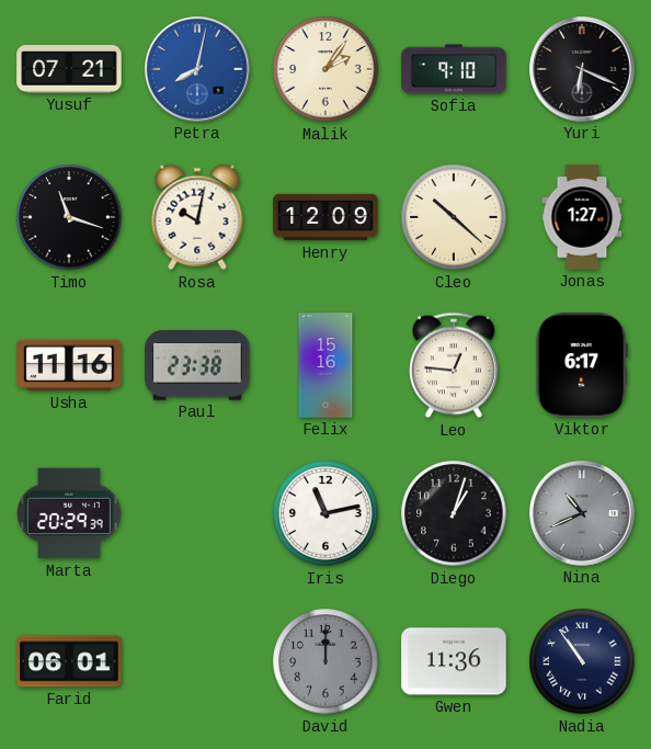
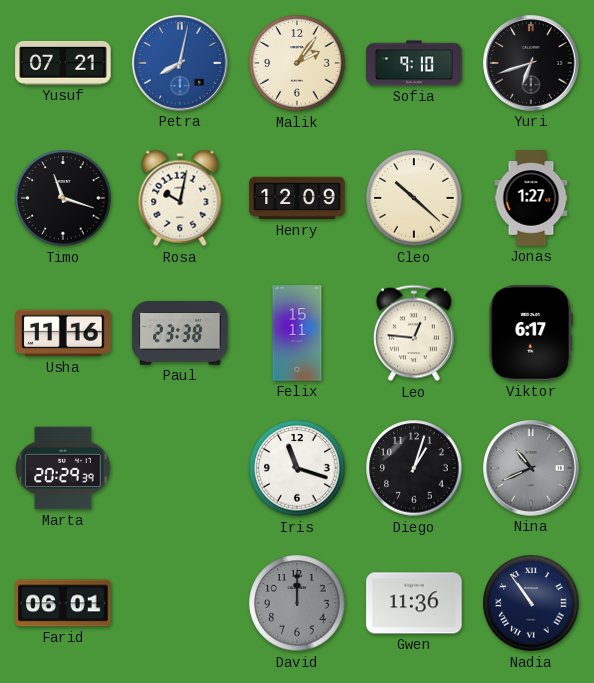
Yuri: 6:19 -> 6:42 (531, 63)
Felix: 15:16 -> 15:11 (297, 333)
Iris: 11:13 -> 11:18 (297, 468)
